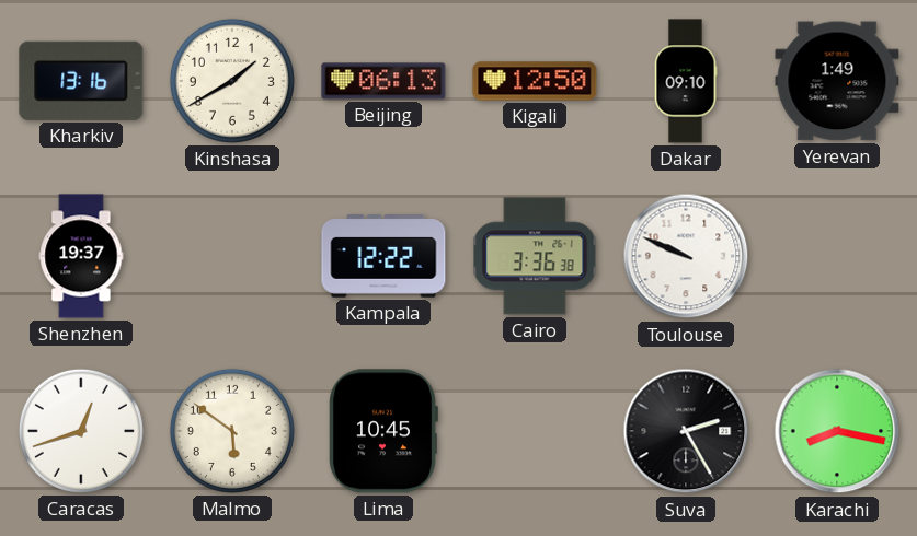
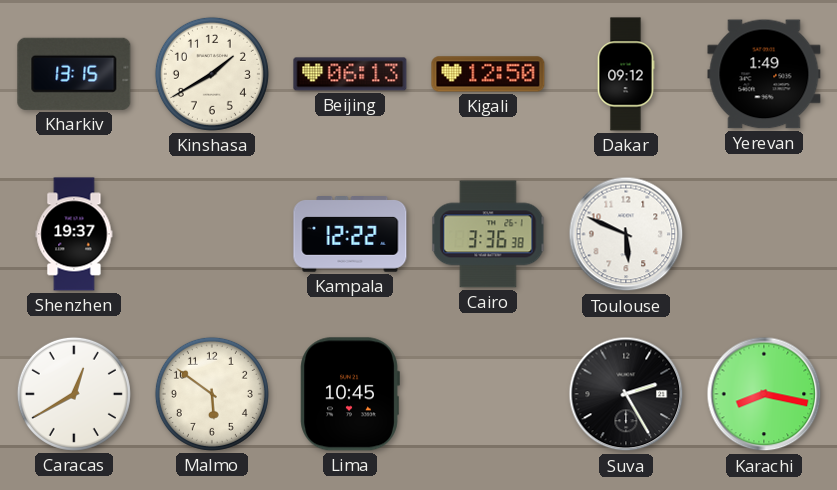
Kharkiv: 13:16 -> 13:15 (74, 74)
Dakar: 09:10 -> 09:12 (626, 74)
Toulouse: 9:49 -> 5:49 (626, 234)
Caracas: 12:42 -> 12:40 (74, 394)
